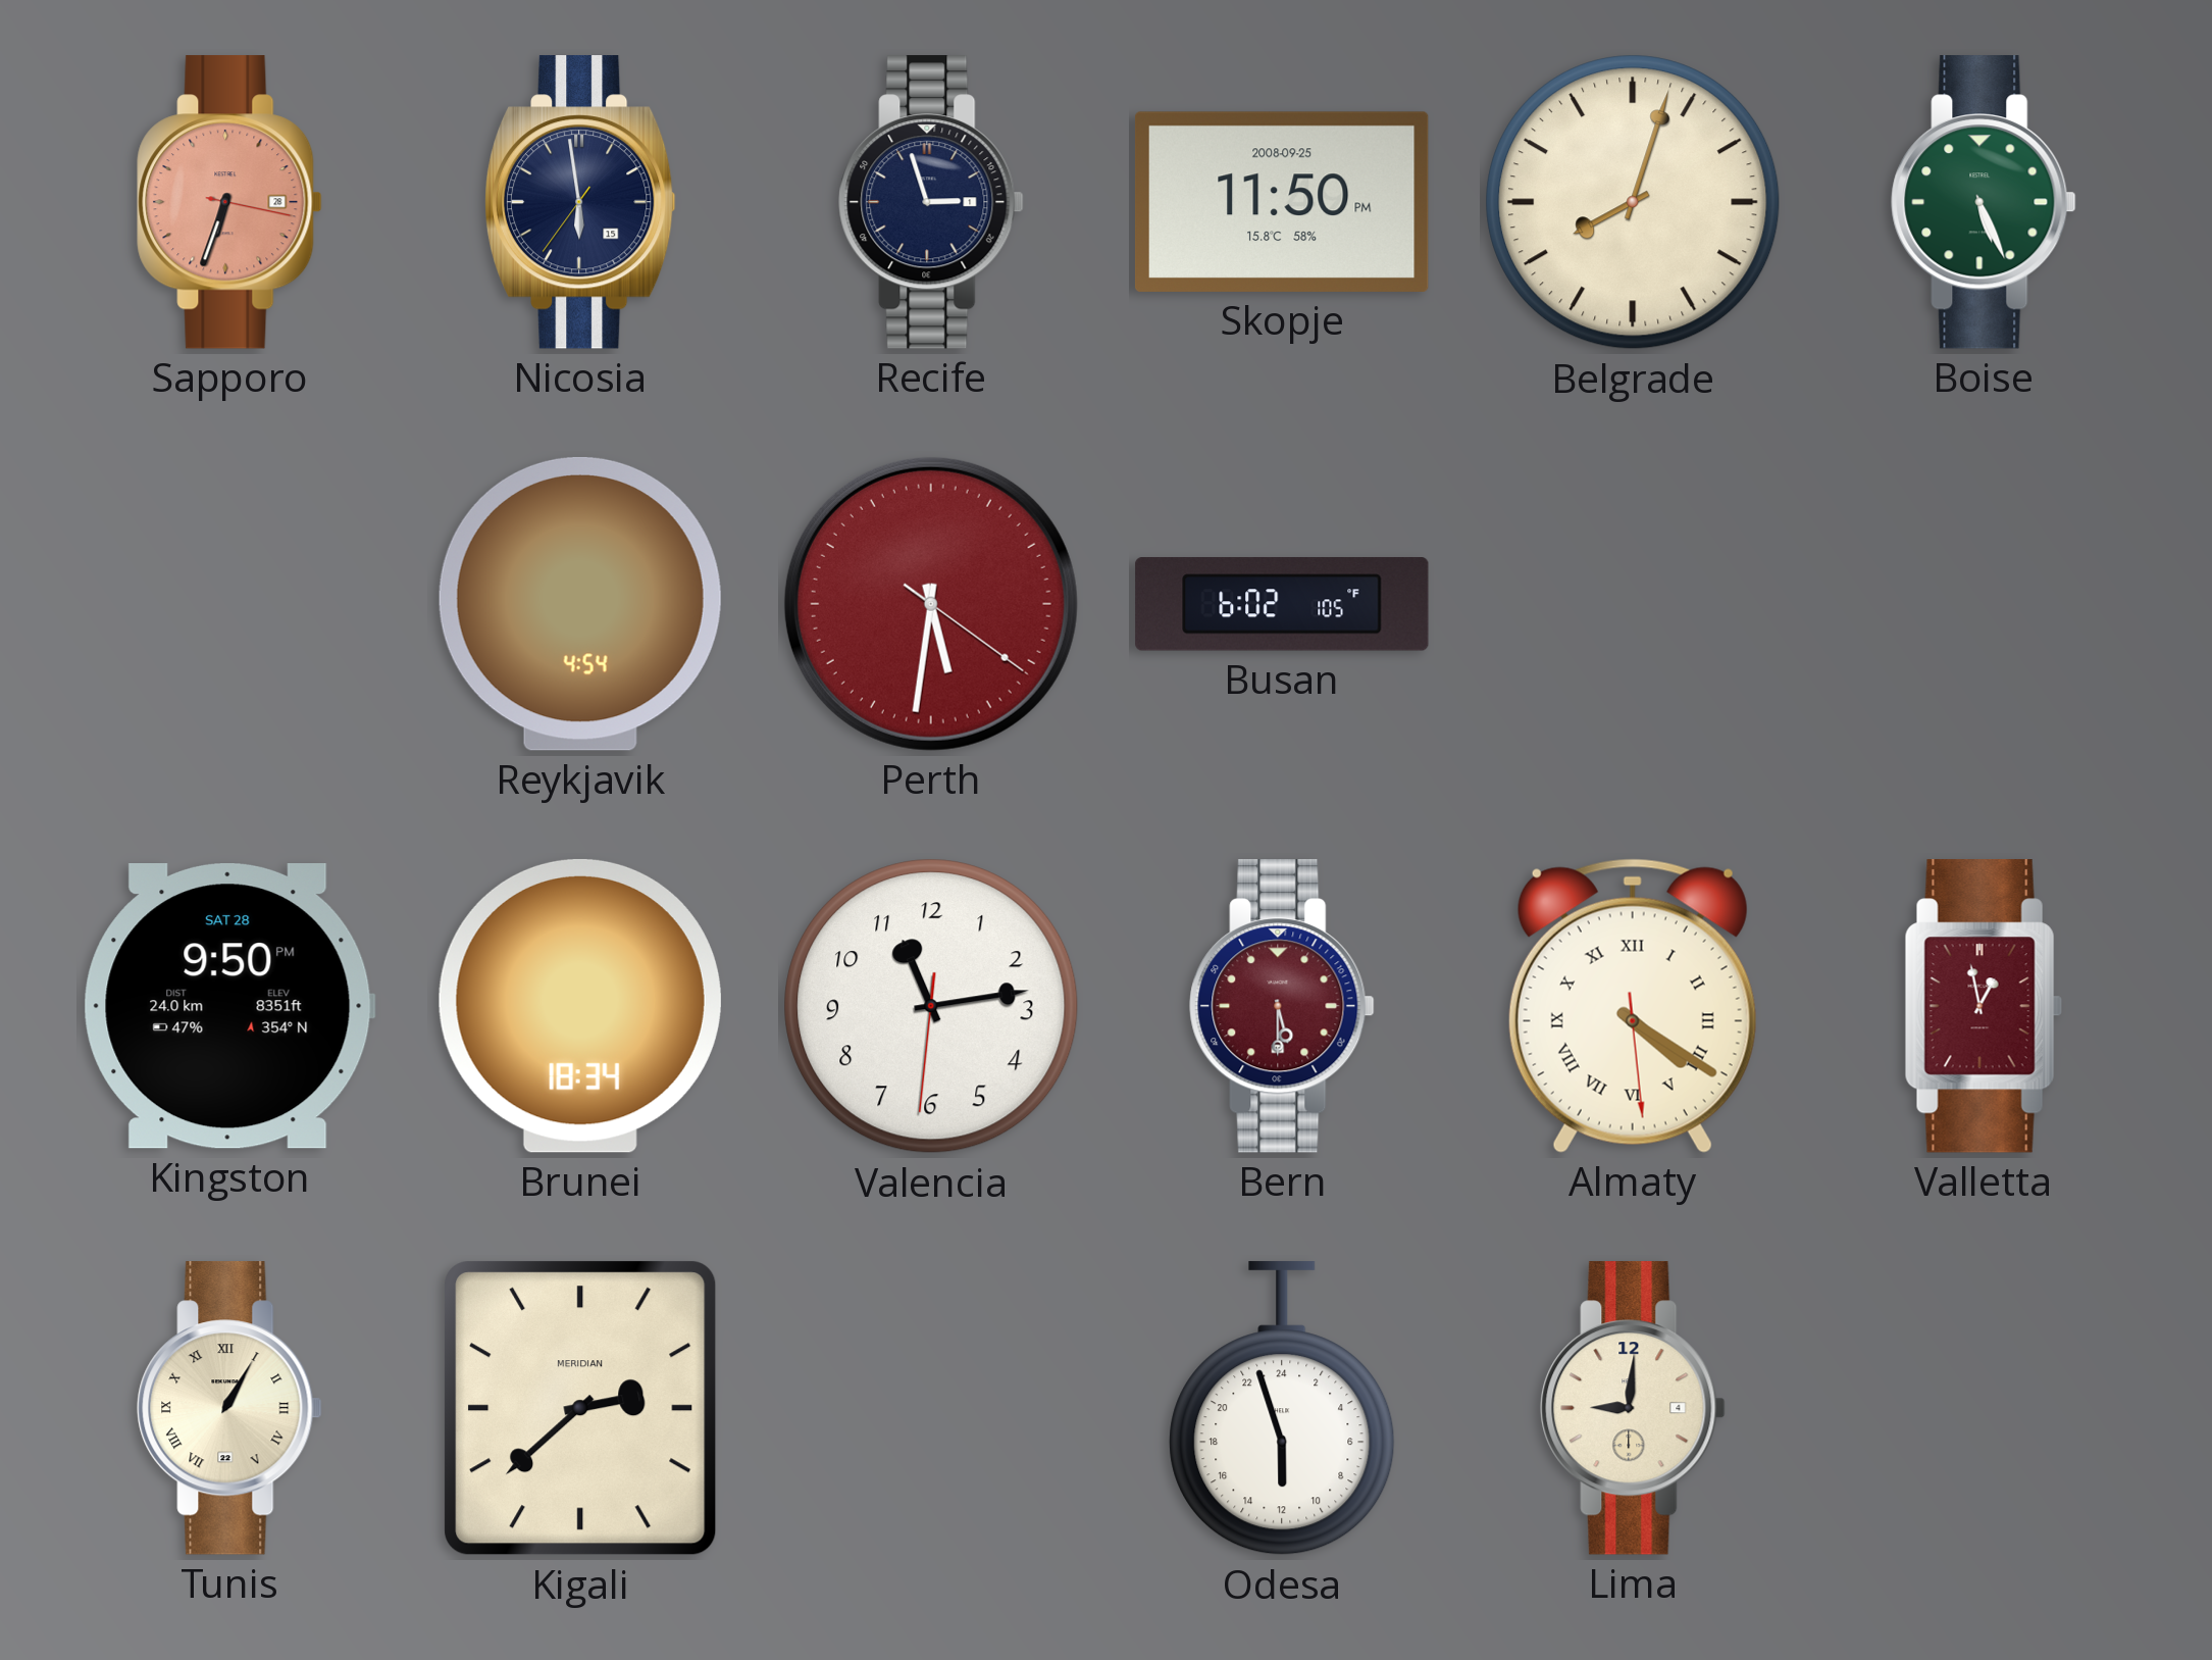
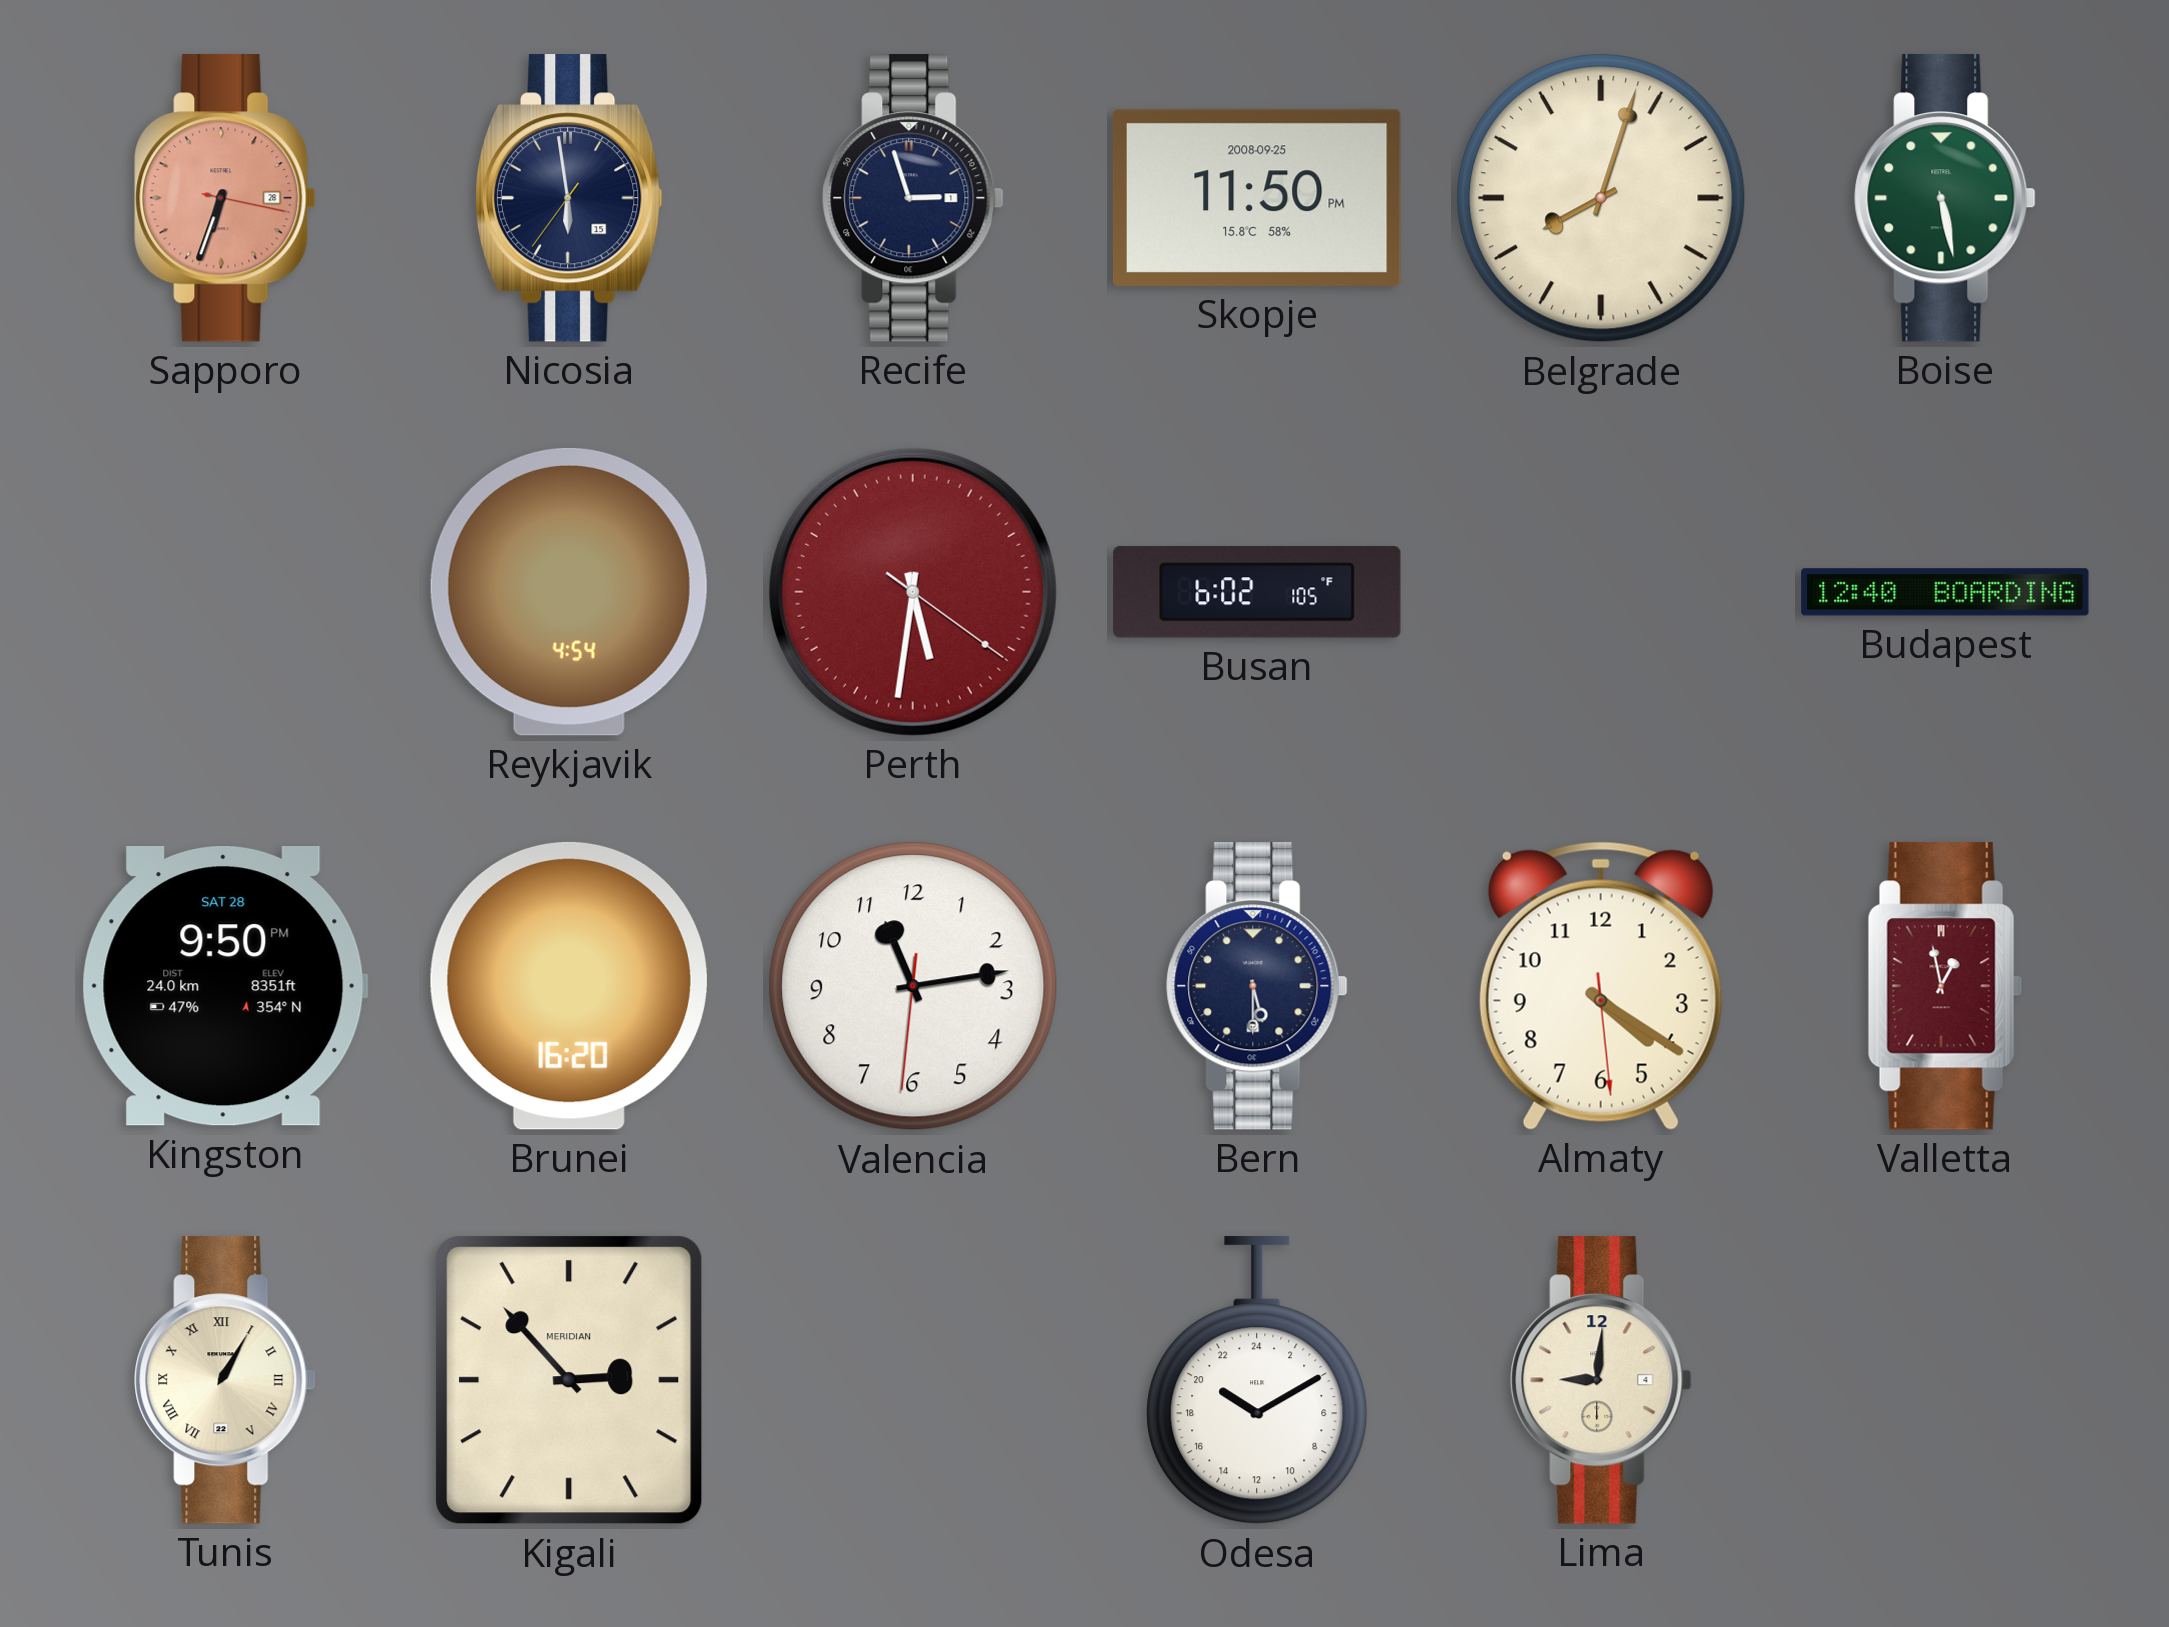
Boise: 5:26 -> 5:28 (1945, 198)
Budapest: none -> 12:40 (1945, 592)
Brunei: 18:34 -> 16:20 (569, 986)
Bern dial: burgundy -> navy (1257, 986)
Almaty numerals: Roman -> Arabic (1601, 986)
Kigali: 2:38 -> 2:53 (570, 1381)
Odesa: 11:57 -> 20:10 (1257, 1381)
